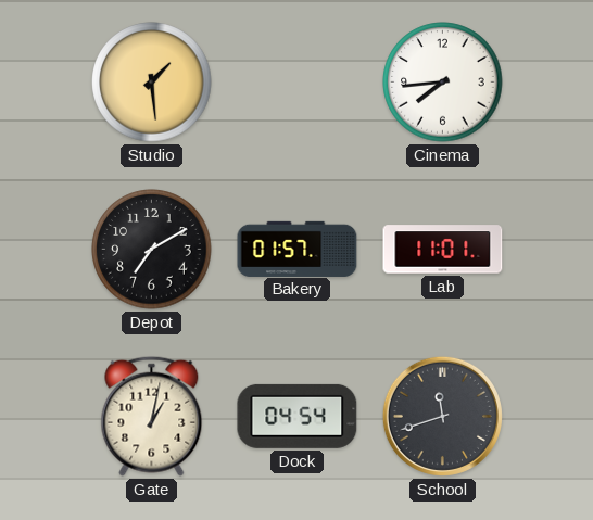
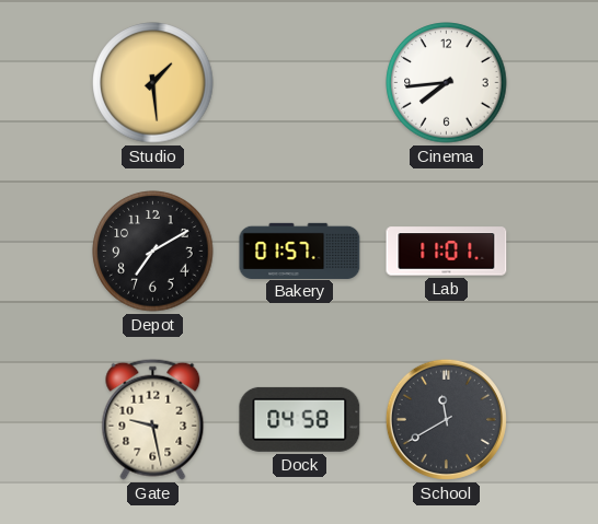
Gate: 1:02 -> 9:28 (153, 419)
Dock: 04:54 -> 04:58 (300, 419)
School: 11:42 -> 11:40 (446, 419)
